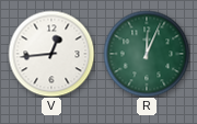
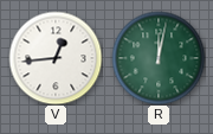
R: 12:04 -> 12:02 (159, 58)
